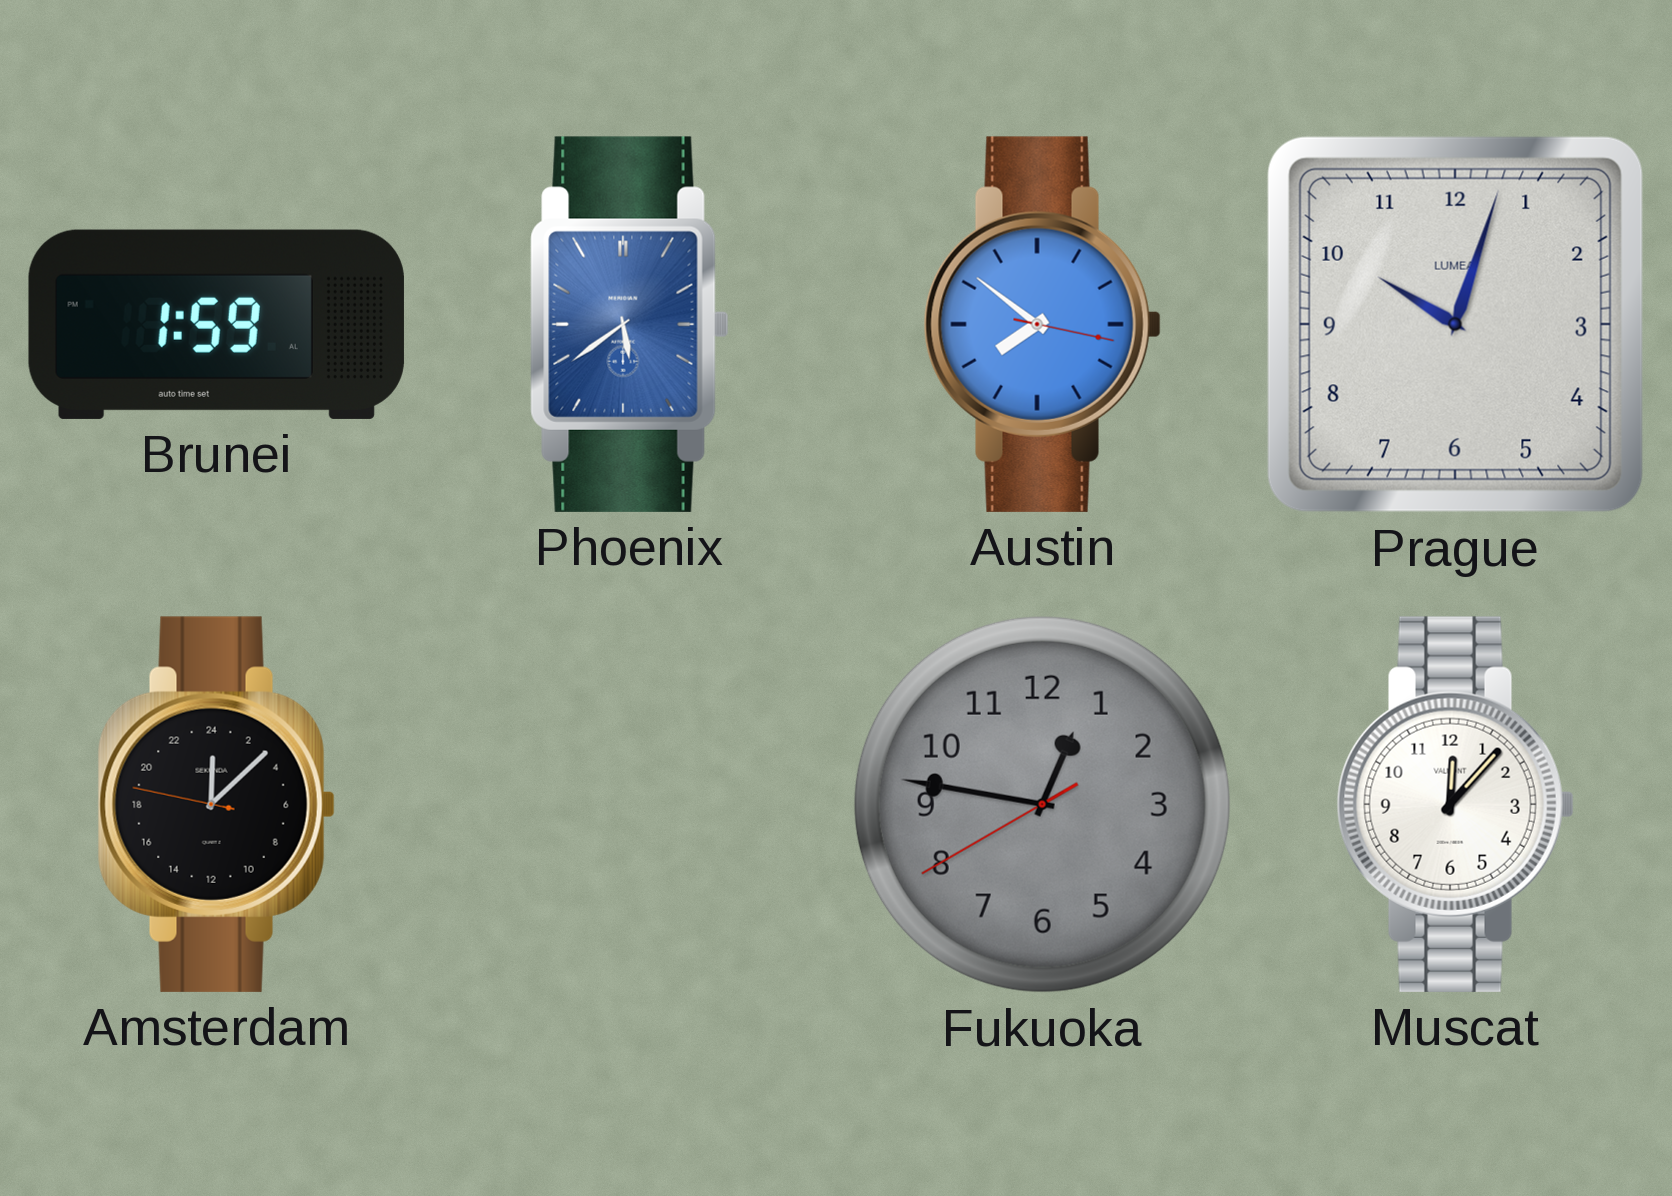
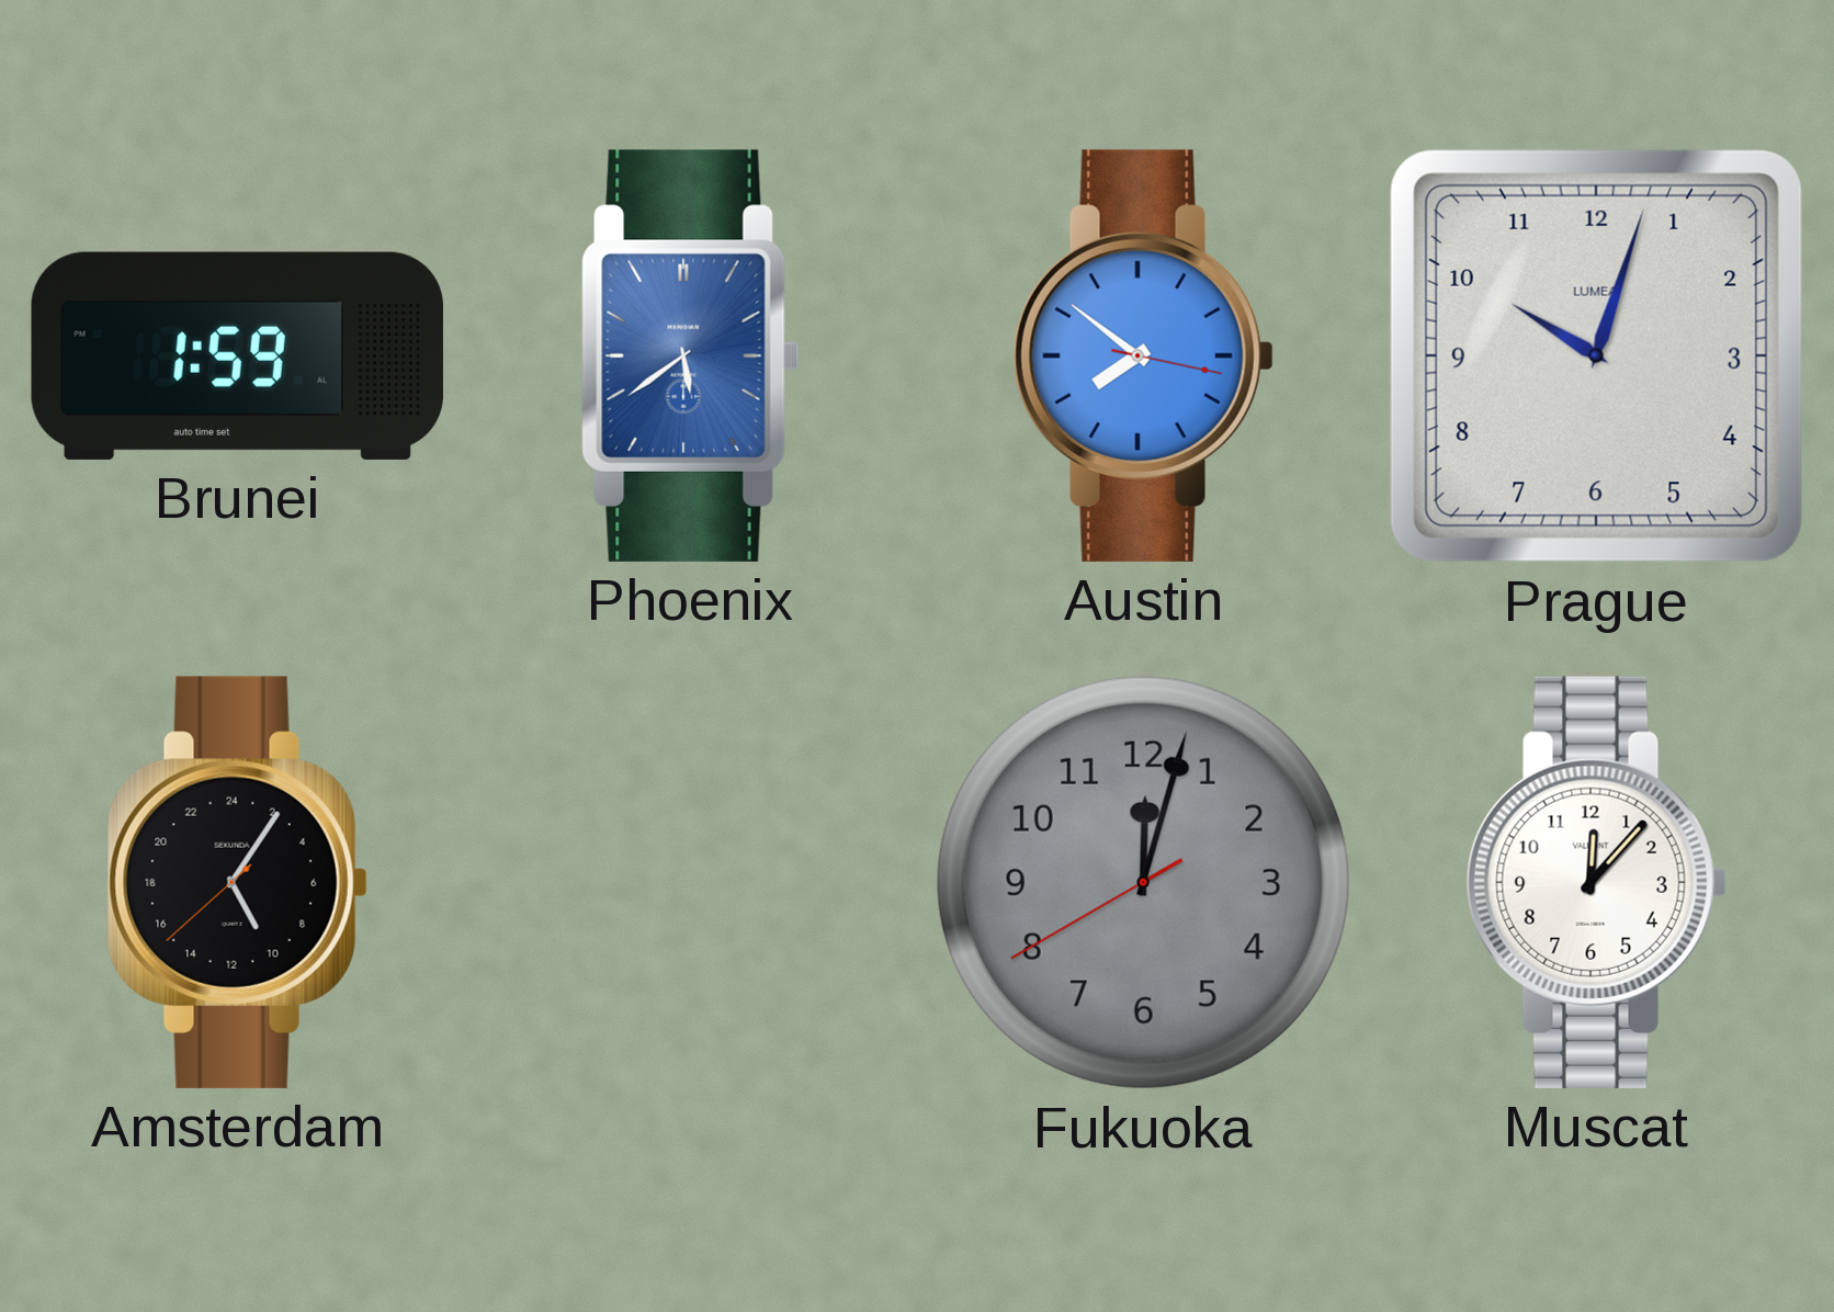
Amsterdam: 0:07 -> 10:05 (237, 882)
Fukuoka: 12:46 -> 12:02 (1143, 882)
